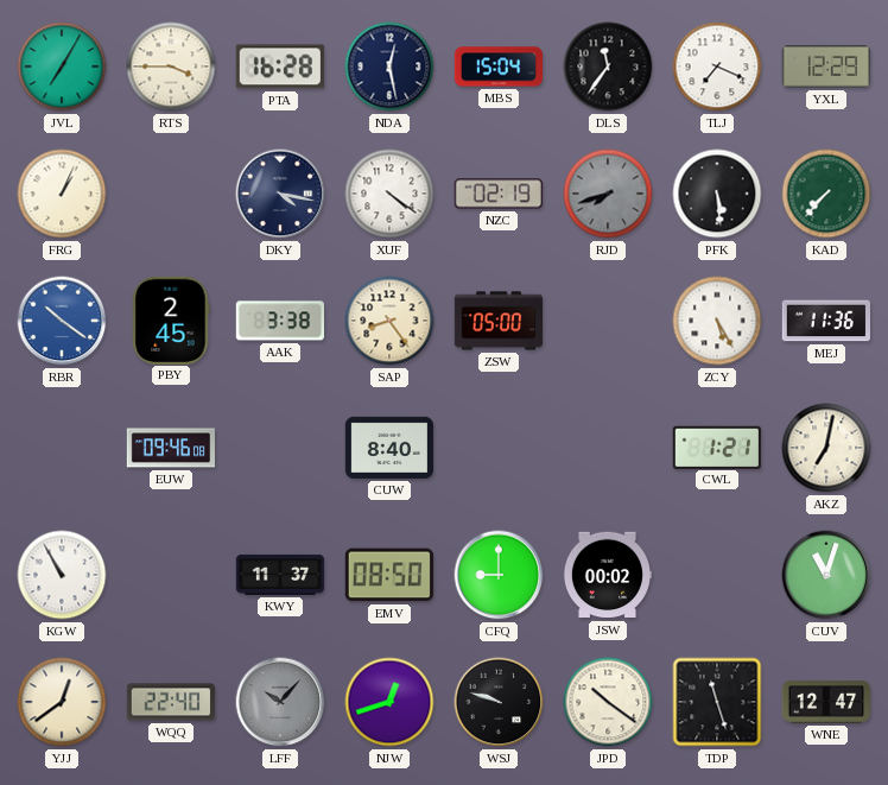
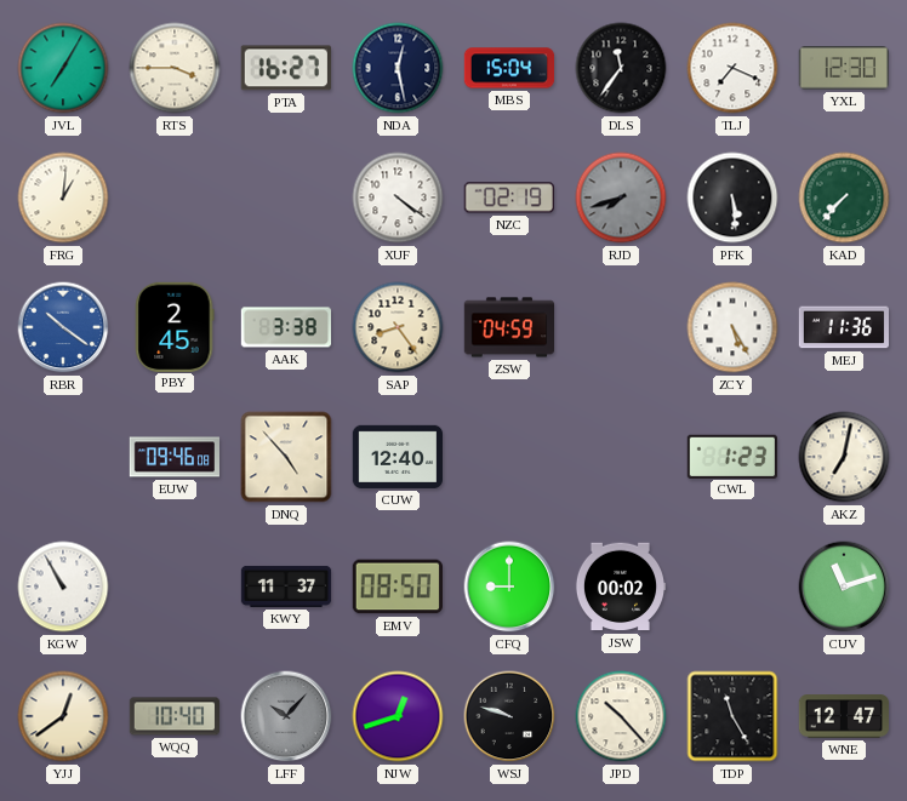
PTA: 16:28 -> 16:27 (286, 68)
YXL: 12:29 -> 12:30 (844, 69)
FRG: 1:04 -> 1:01 (63, 198)
DKY: 4:17 -> none (280, 194)
ZSW: 05:00 -> 04:59 (509, 327)
DNQ: none -> 4:53 (286, 457)
CUW: 8:40 -> 12:40 (398, 457)
CWL: 1:21 -> 1:23 (732, 456)
CUV: 11:03 -> 11:12 (844, 587)
WQQ: 22:40 -> 10:40 (173, 716)
JPD: 10:21 -> 10:23 (621, 716)
TDP: 11:27 -> 11:25 (732, 716)
